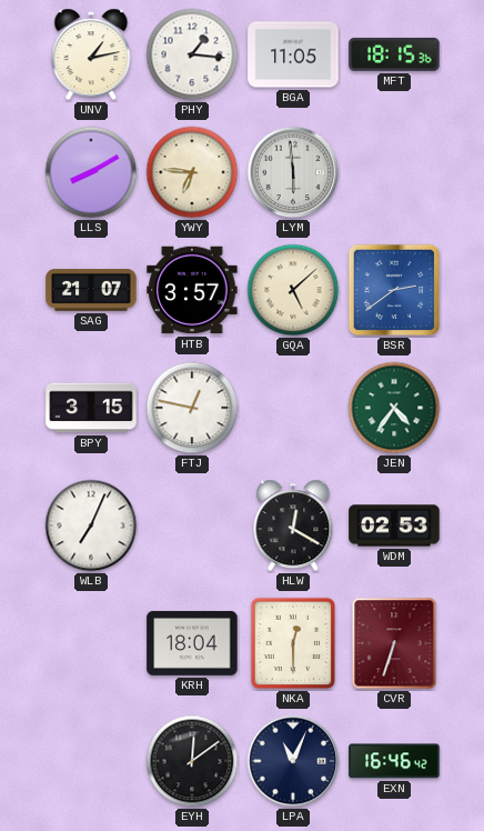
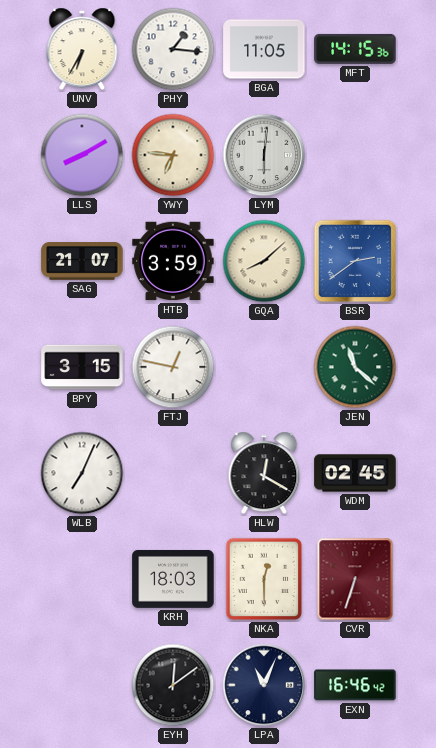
UNV: 1:13 -> 6:35 (82, 49)
MFT: 18:15 -> 14:15 (355, 49)
LYM: 5:59 -> 6:01 (264, 155)
HTB: 3:57 -> 3:59 (173, 261)
GQA: 5:08 -> 8:08 (264, 261)
JEN: 4:36 -> 11:22 (355, 367)
WDM: 02:53 -> 02:45 (355, 473)
KRH: 18:04 -> 18:03 (173, 579)
